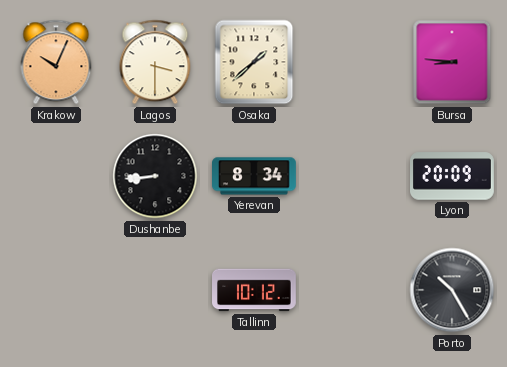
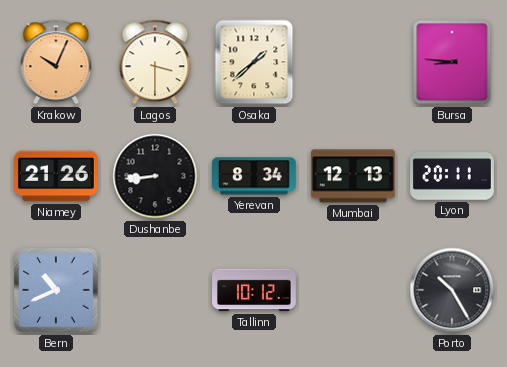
Niamey: none -> 21:26 (57, 176)
Mumbai: none -> 12:13 (353, 176)
Lyon: 20:09 -> 20:11 (453, 176)
Bern: none -> 10:41 (56, 290)
